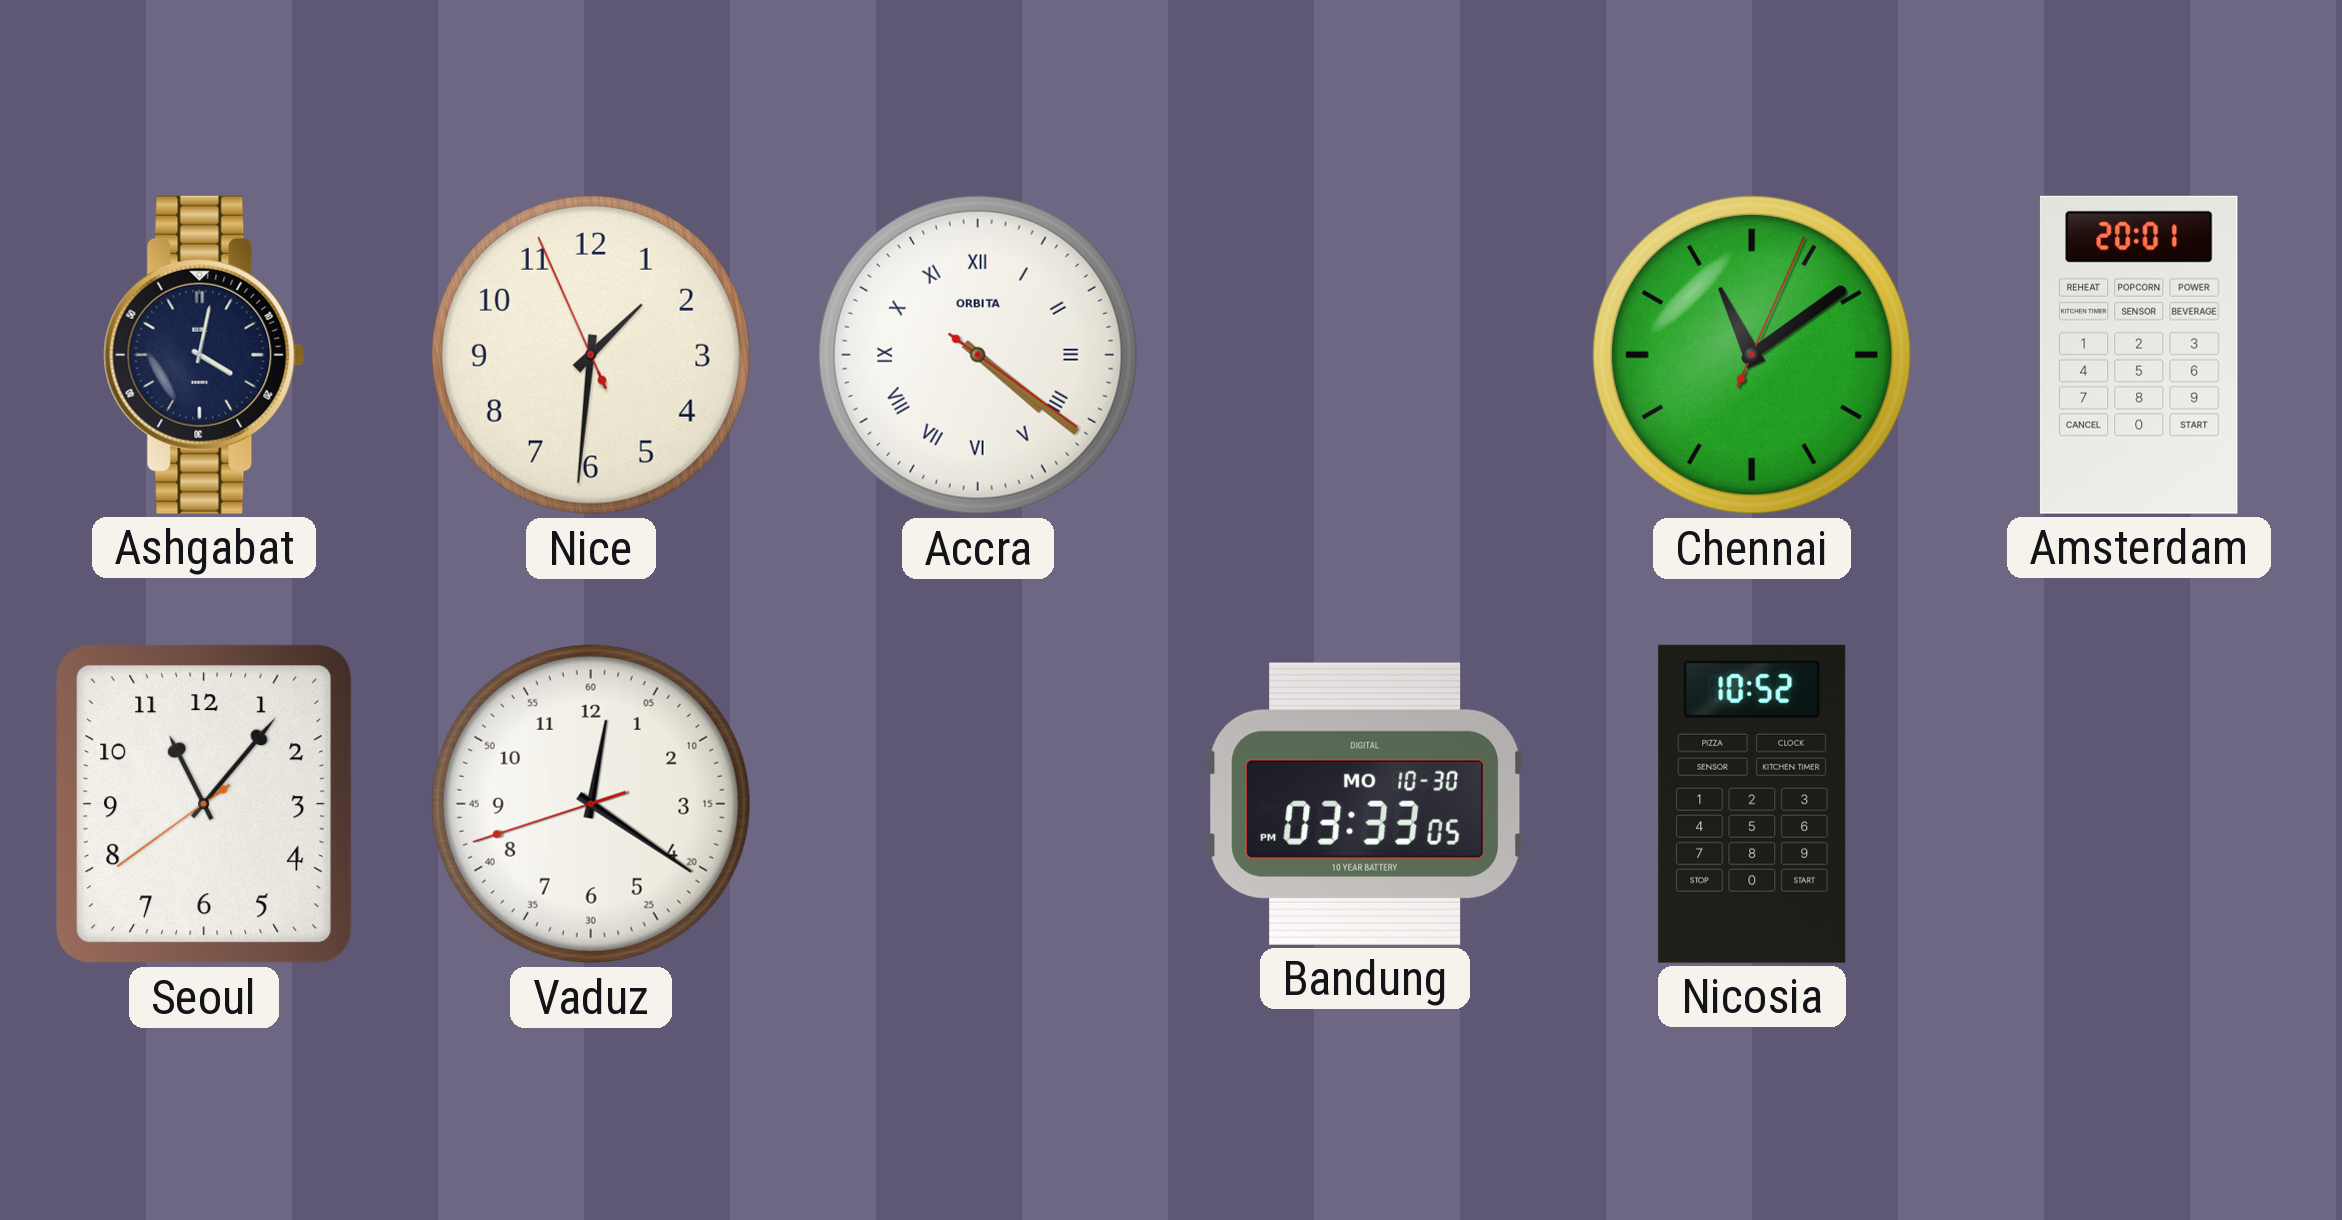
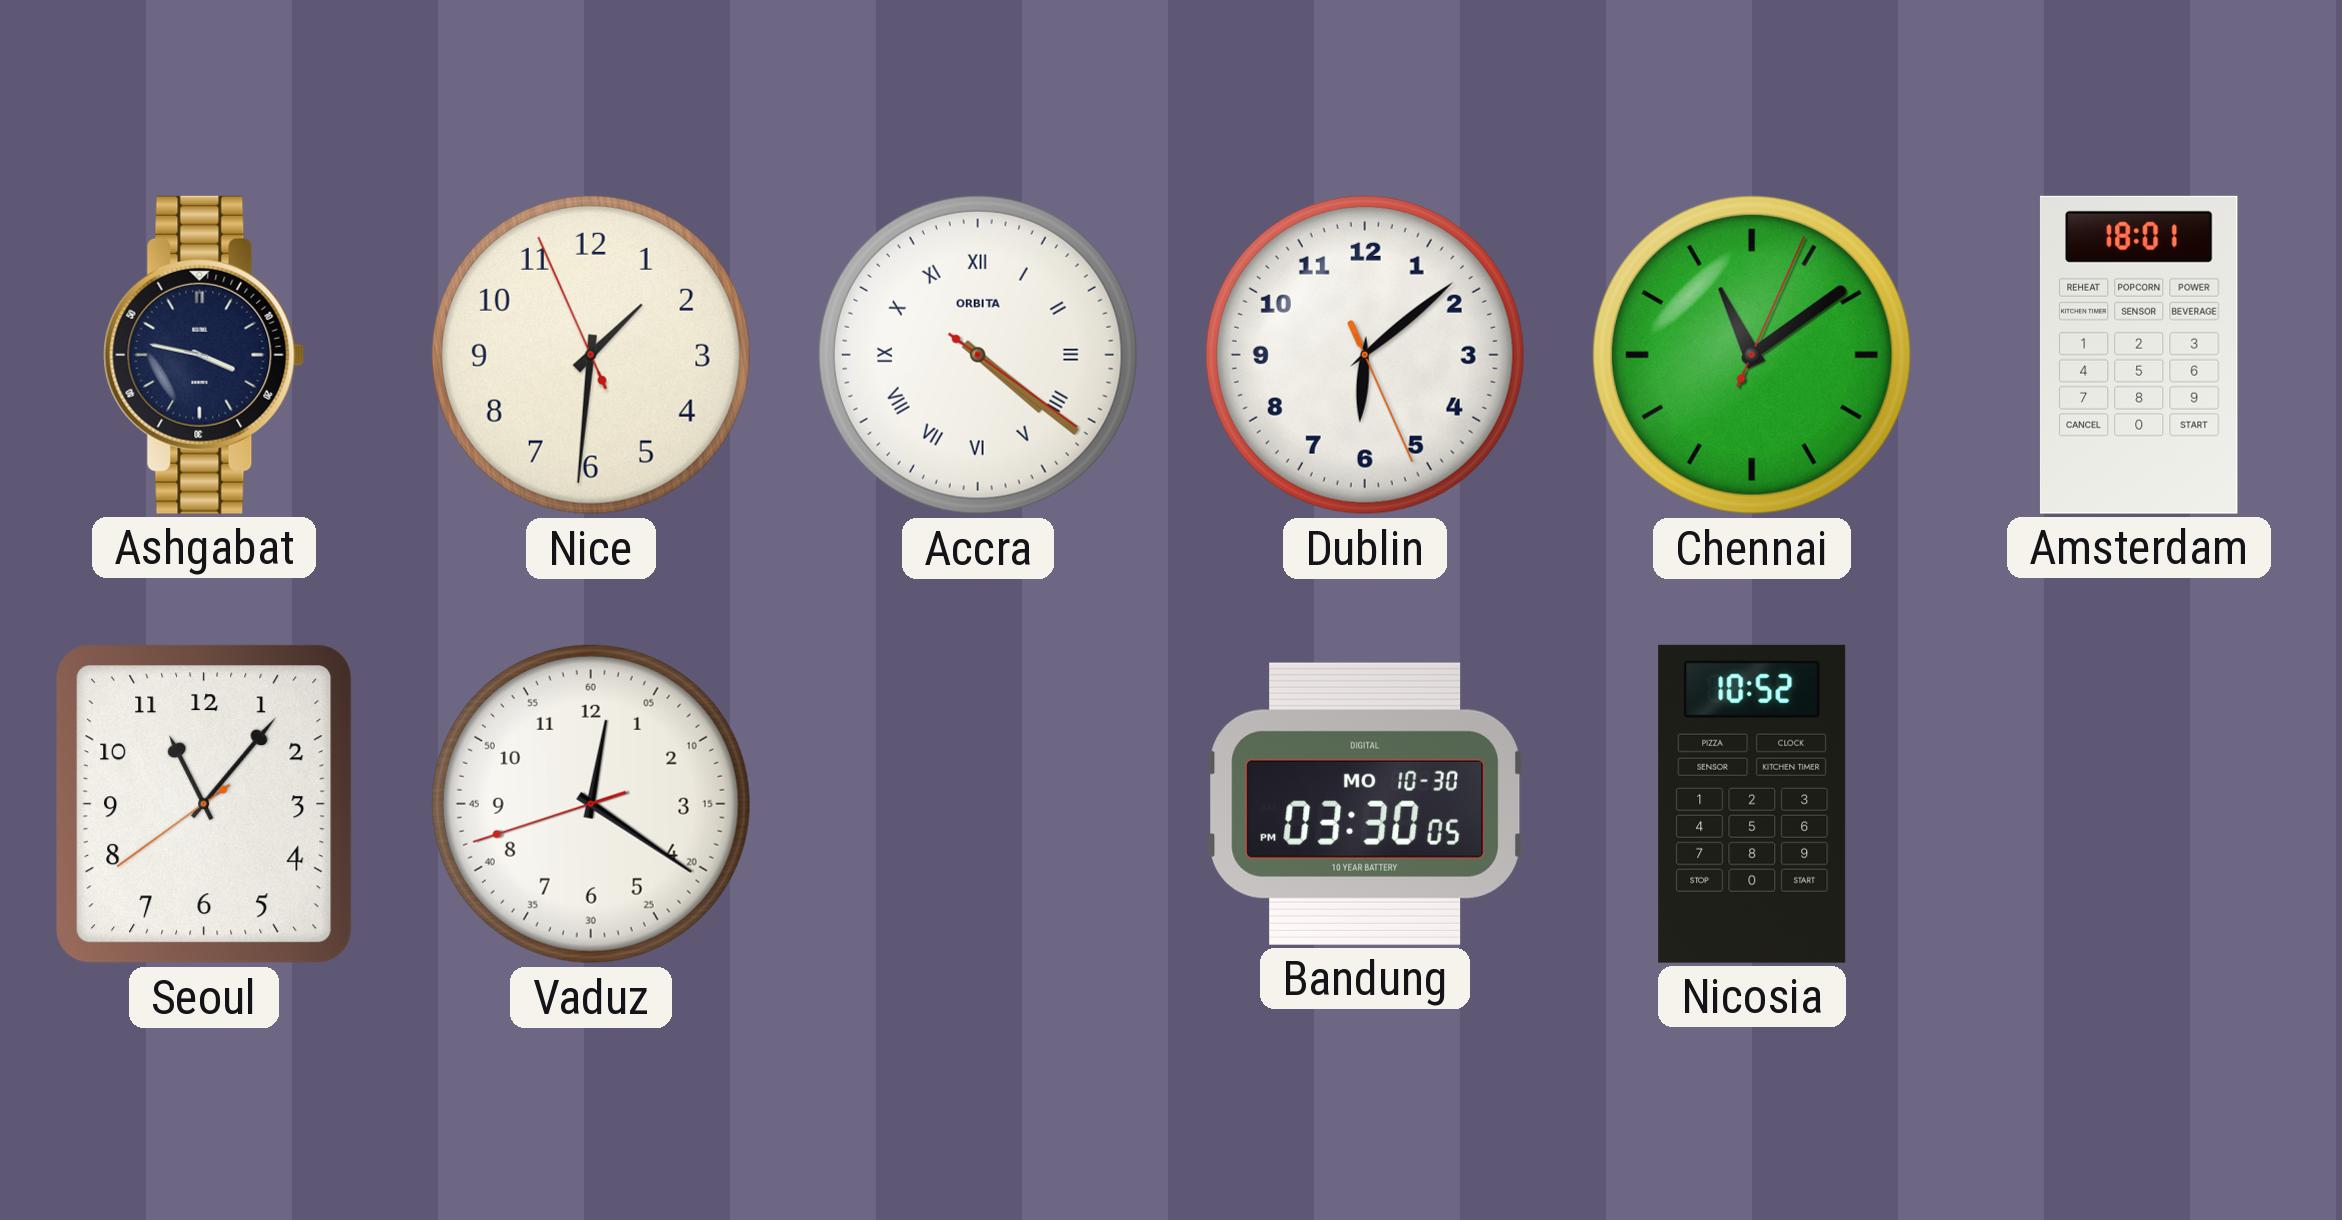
Ashgabat: 4:02 -> 3:47 (204, 355)
Dublin: none -> 6:08 (1365, 355)
Amsterdam: 20:01 -> 18:01 (2139, 355)
Bandung: 03:33 -> 03:30 (1365, 804)
